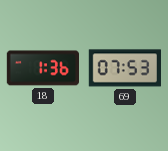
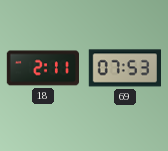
18: 1:36 -> 2:11 (42, 68)
